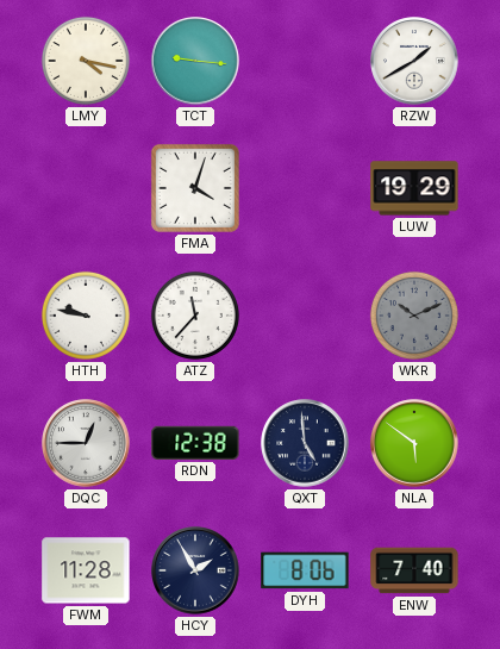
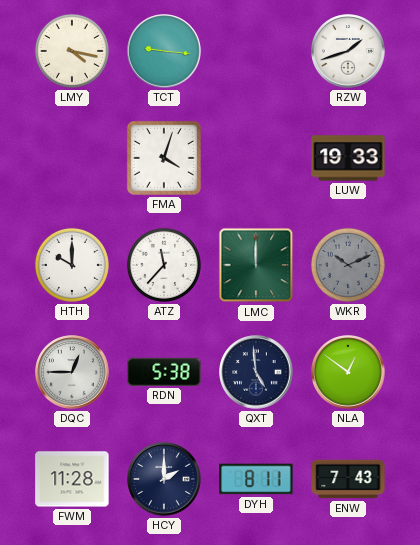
RZW: 1:40 -> 1:42 (348, 51)
LUW: 19:29 -> 19:33 (348, 158)
HTH: 9:47 -> 10:00 (72, 265)
LMC: none -> 12:00 (256, 265)
RDN: 12:38 -> 5:38 (164, 372)
NLA: 5:51 -> 12:51 (348, 372)
HCY: 1:55 -> 2:00 (164, 479)
DYH: 8:06 -> 8:11 (256, 479)
ENW: 7:40 -> 7:43 (348, 479)
